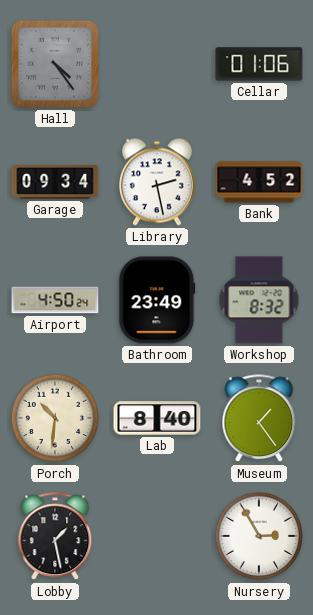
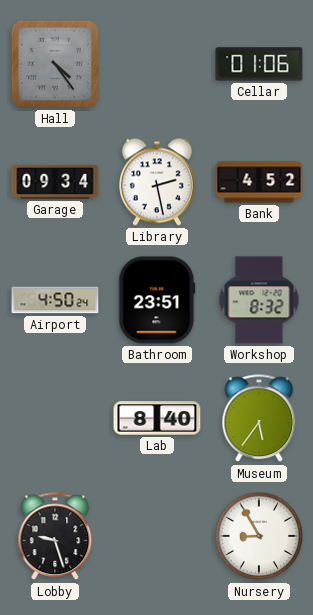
Bathroom: 23:49 -> 23:51 (157, 300)
Porch: 10:31 -> none (55, 418)
Museum: 1:24 -> 5:36 (259, 419)
Lobby: 1:28 -> 9:27 (55, 537)
Nursery: 2:55 -> 8:55 (259, 536)
